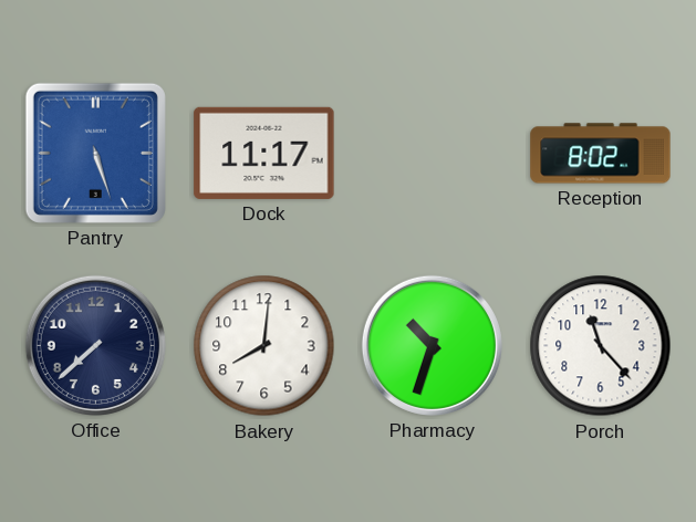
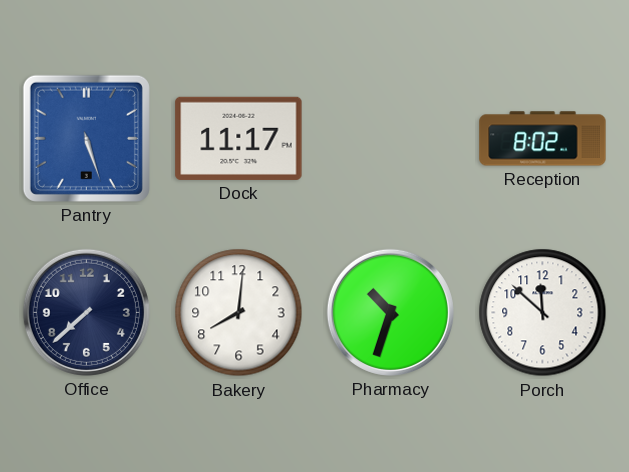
Porch: 11:23 -> 11:52 (543, 313)
